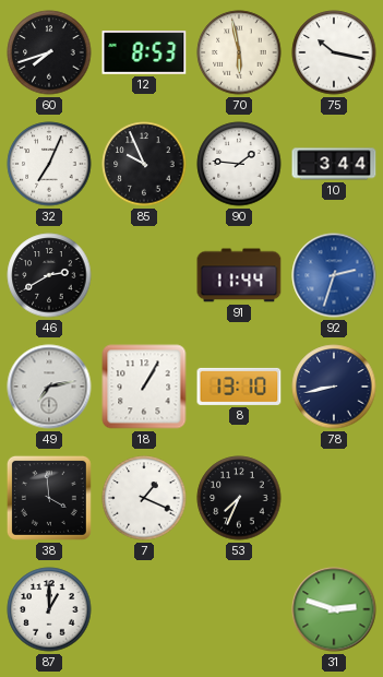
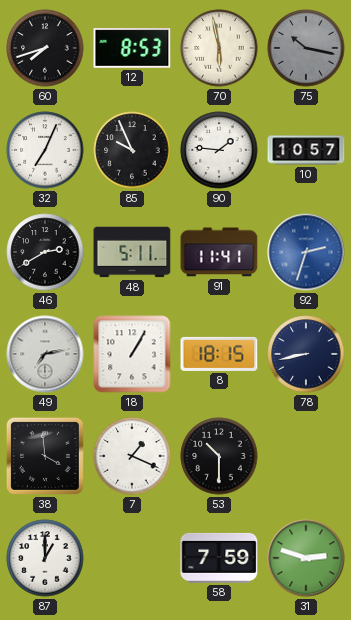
75 dial: white -> grey (306, 48)
10: 3:44 -> 10:57 (306, 150)
48: none -> 5:11 (132, 252)
91: 11:44 -> 11:41 (219, 252)
8: 13:10 -> 18:15 (219, 354)
53: 7:34 -> 10:30 (219, 456)
58: none -> 7:59 (219, 558)
